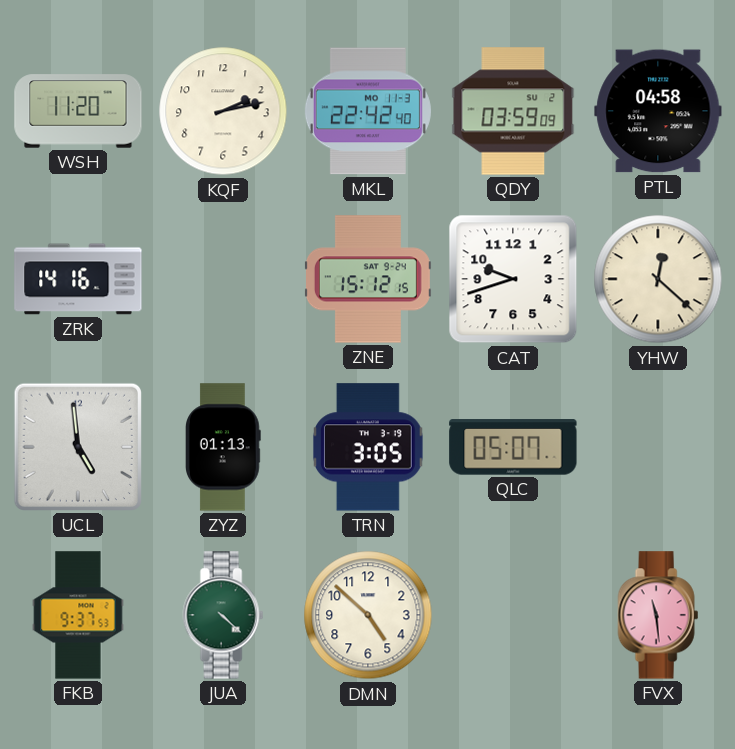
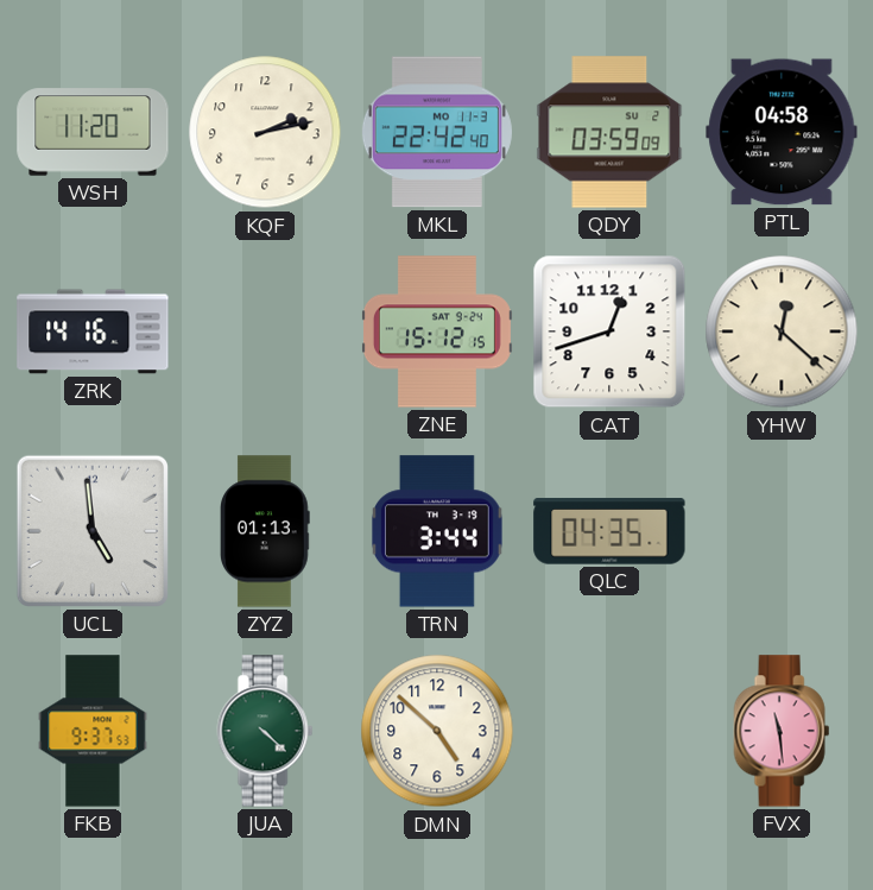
CAT: 9:42 -> 12:42 (609, 332)
TRN: 3:05 -> 3:44 (438, 531)
QLC: 05:07 -> 04:35 (609, 531)
